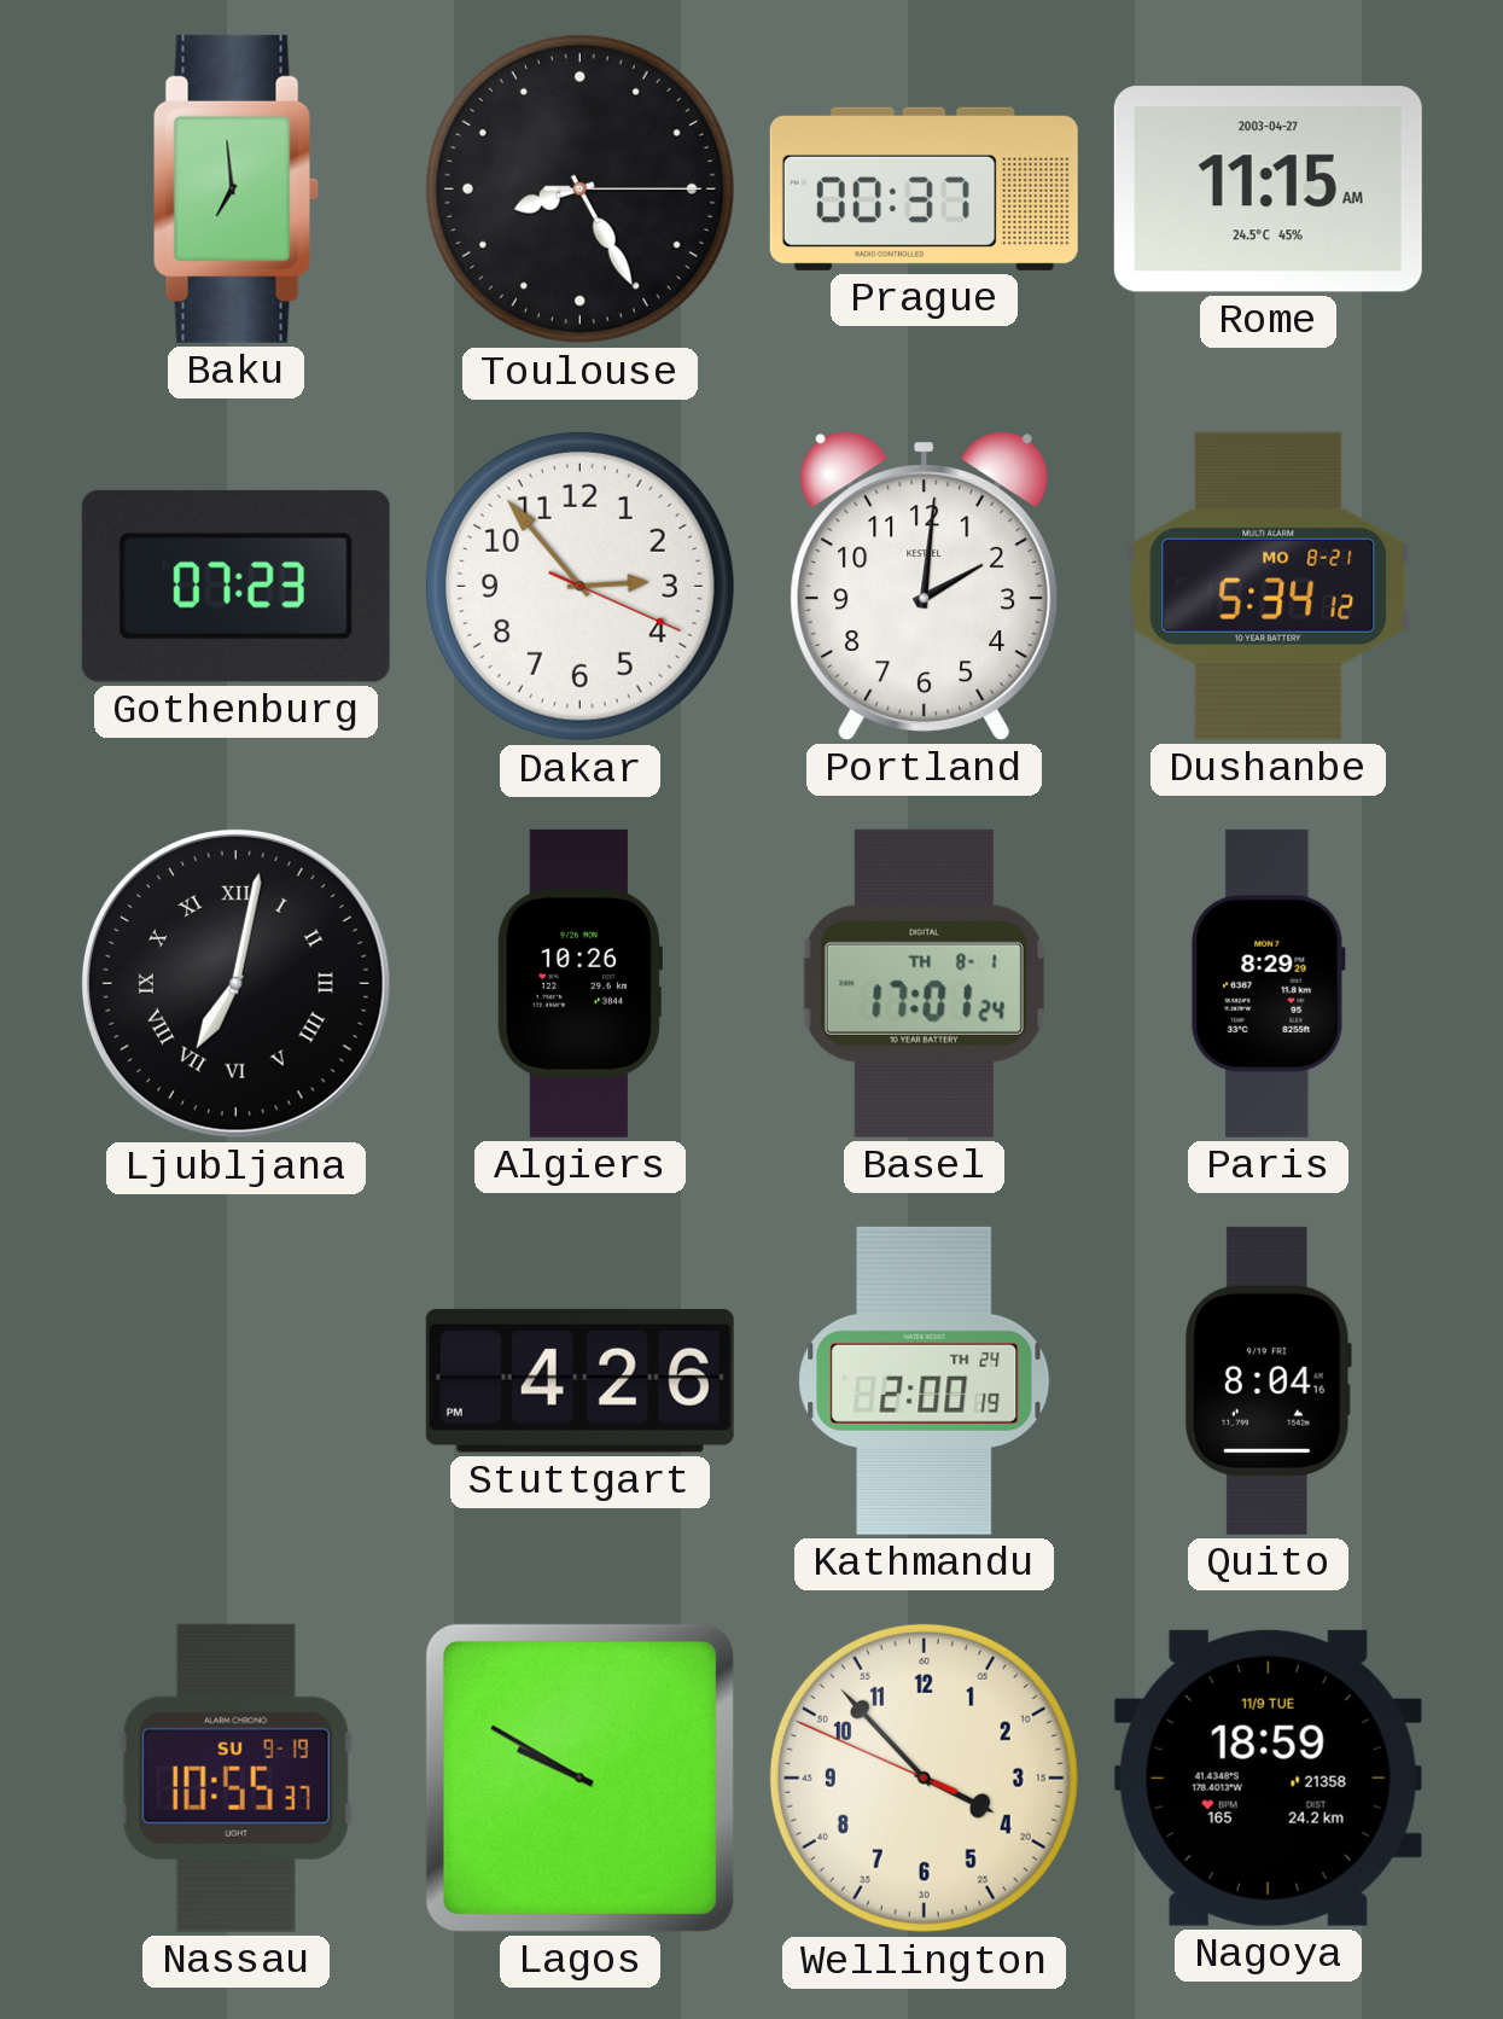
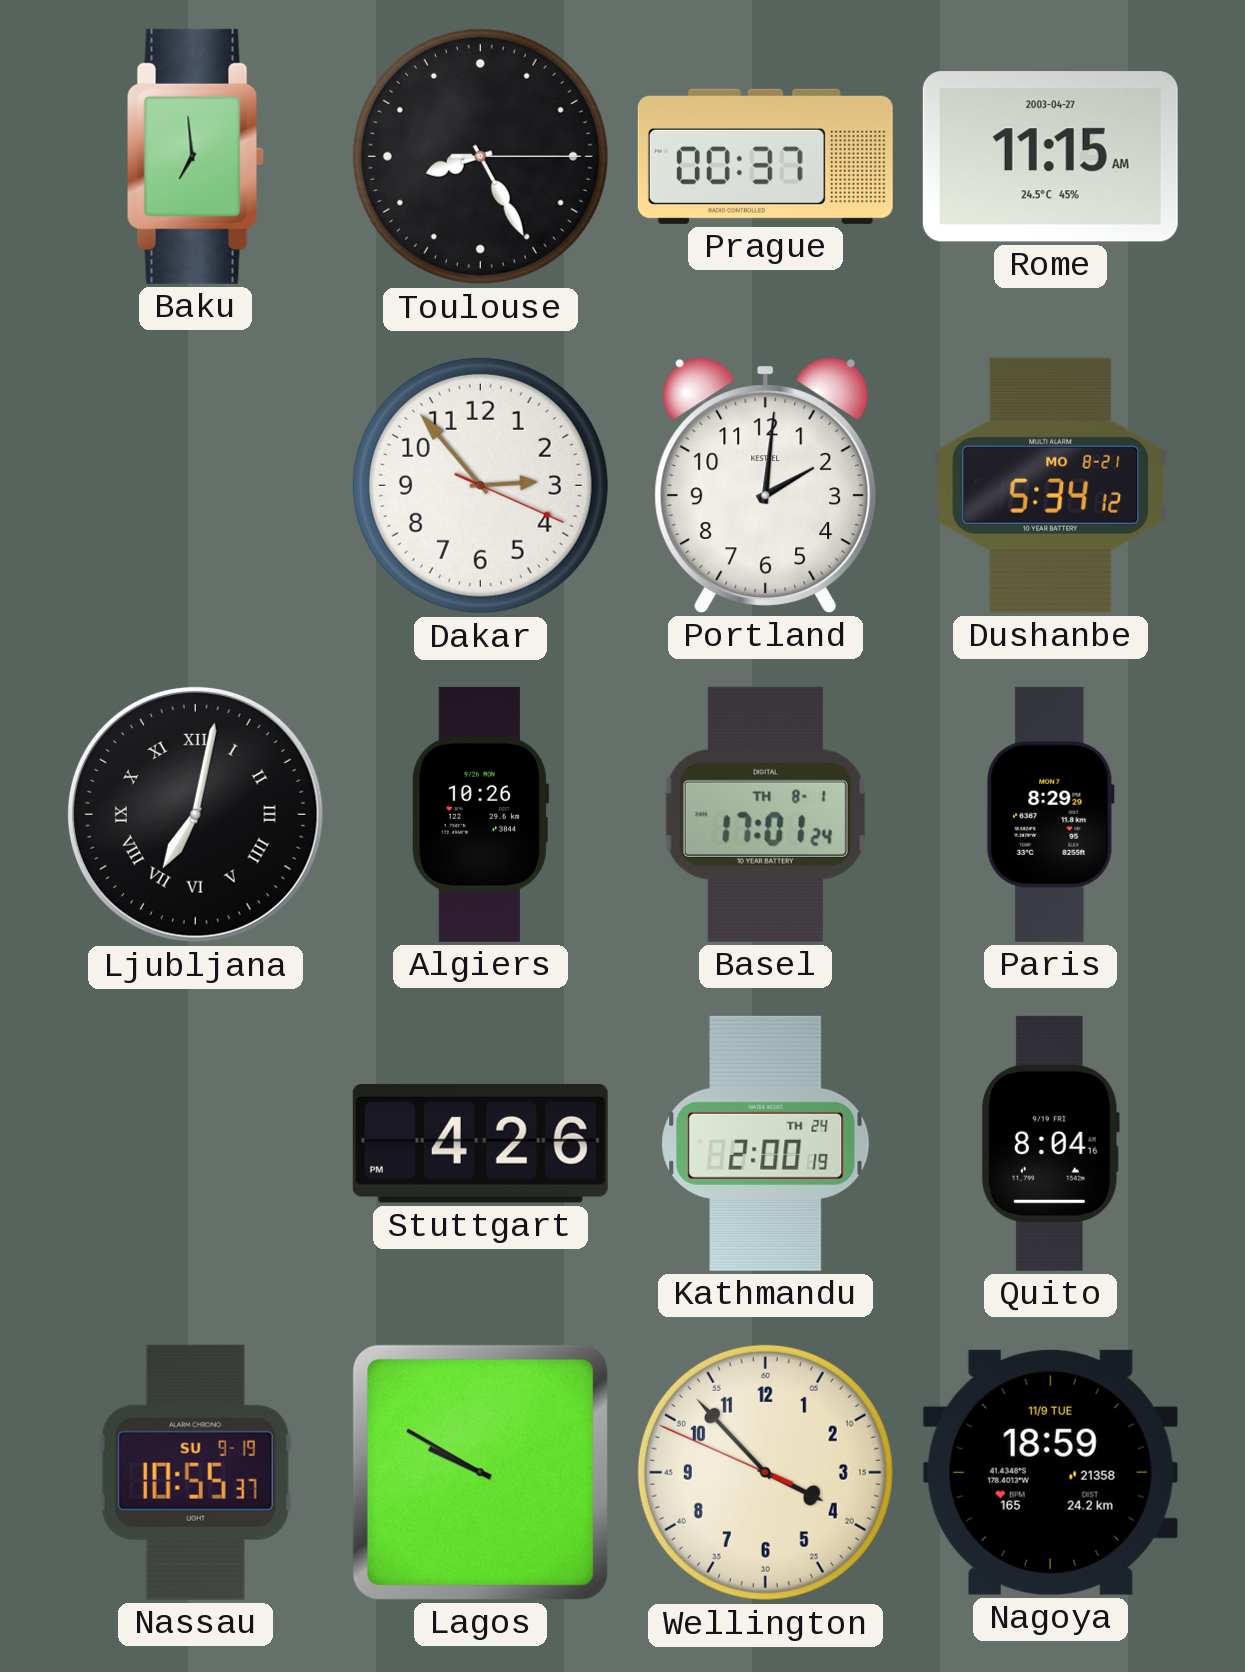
Gothenburg: 07:23 -> none (235, 586)
